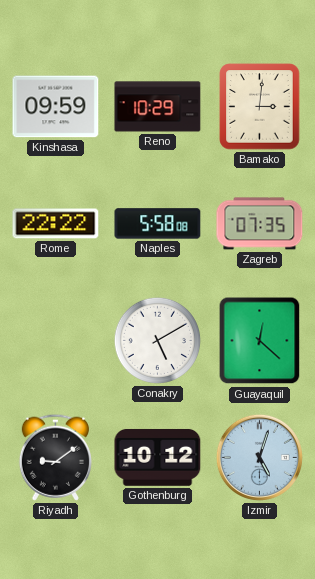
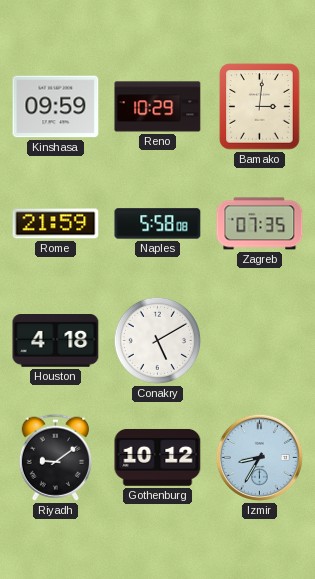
Rome: 22:22 -> 21:59 (56, 224)
Houston: none -> 4:18 (56, 341)
Guayaquil: 12:22 -> none (260, 341)
Izmir: 5:03 -> 8:35 (259, 457)
